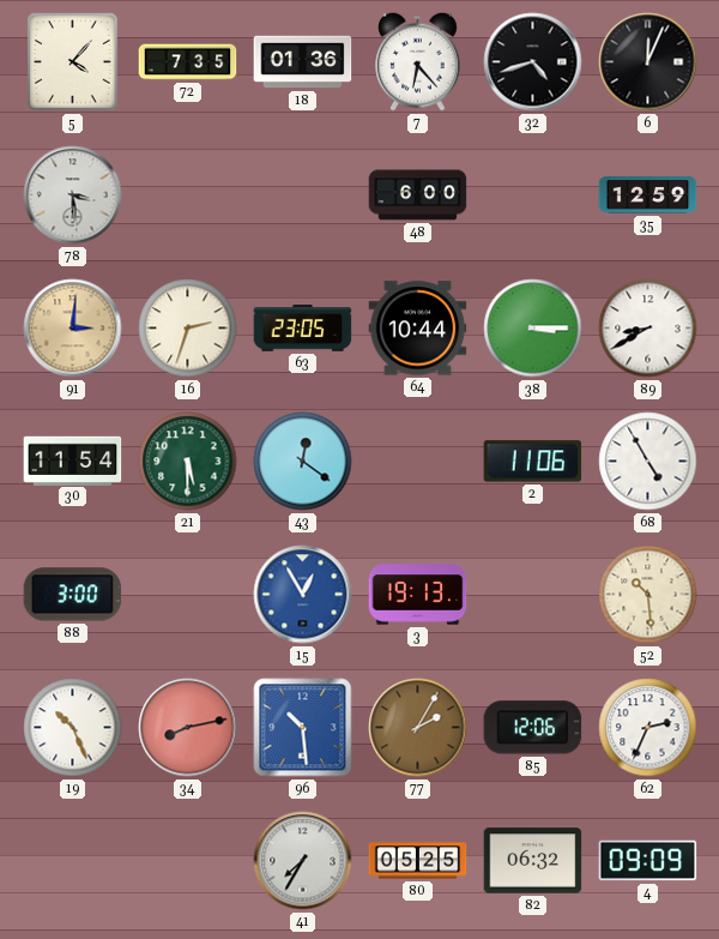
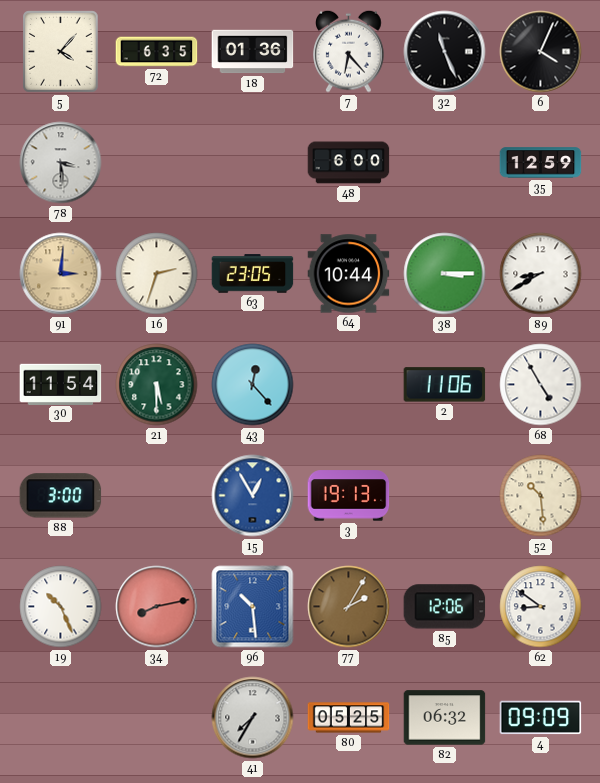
72: 7:35 -> 6:35 (157, 52)
32: 4:42 -> 11:26 (445, 52)
6: 12:04 -> 4:04 (541, 52)
43: 12:21 -> 12:23 (253, 385)
62: 2:34 -> 8:51 (541, 607)
